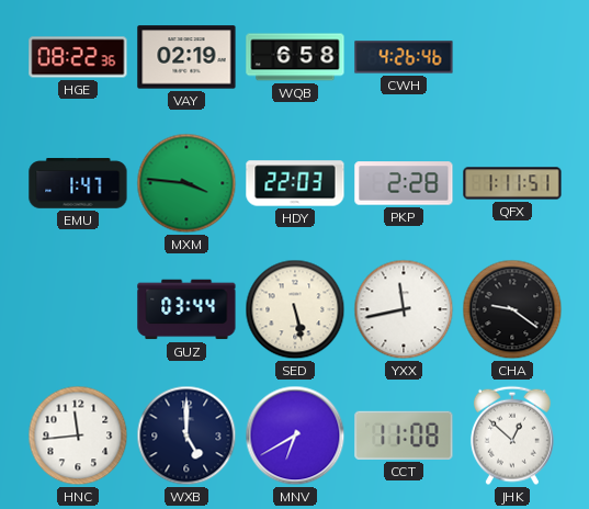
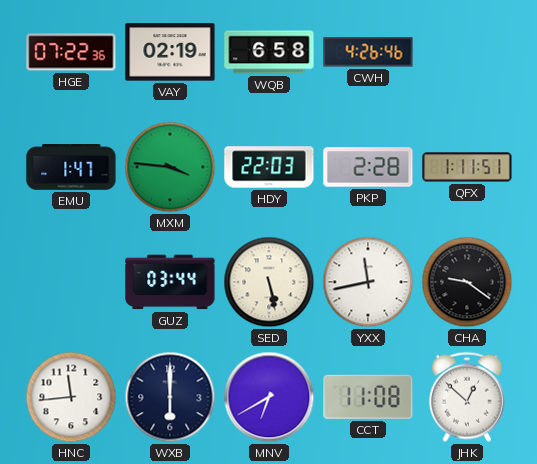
HGE: 08:22 -> 07:22 (71, 52)
WXB: 5:00 -> 6:00 (170, 397)
